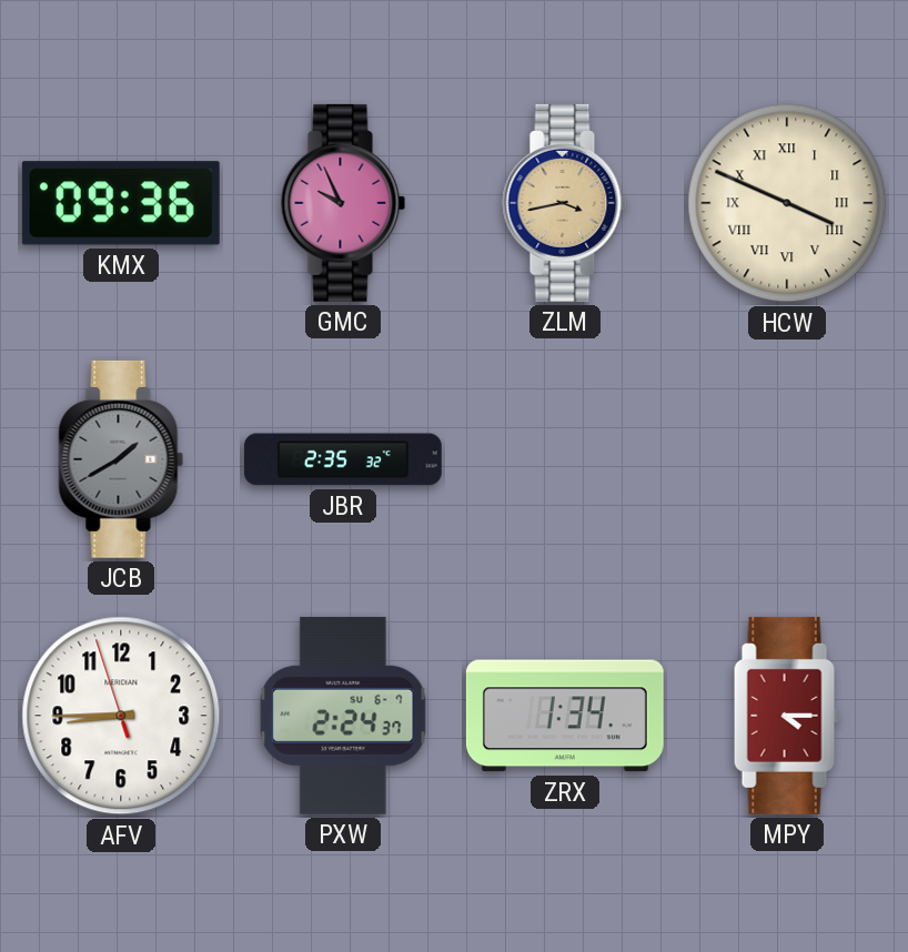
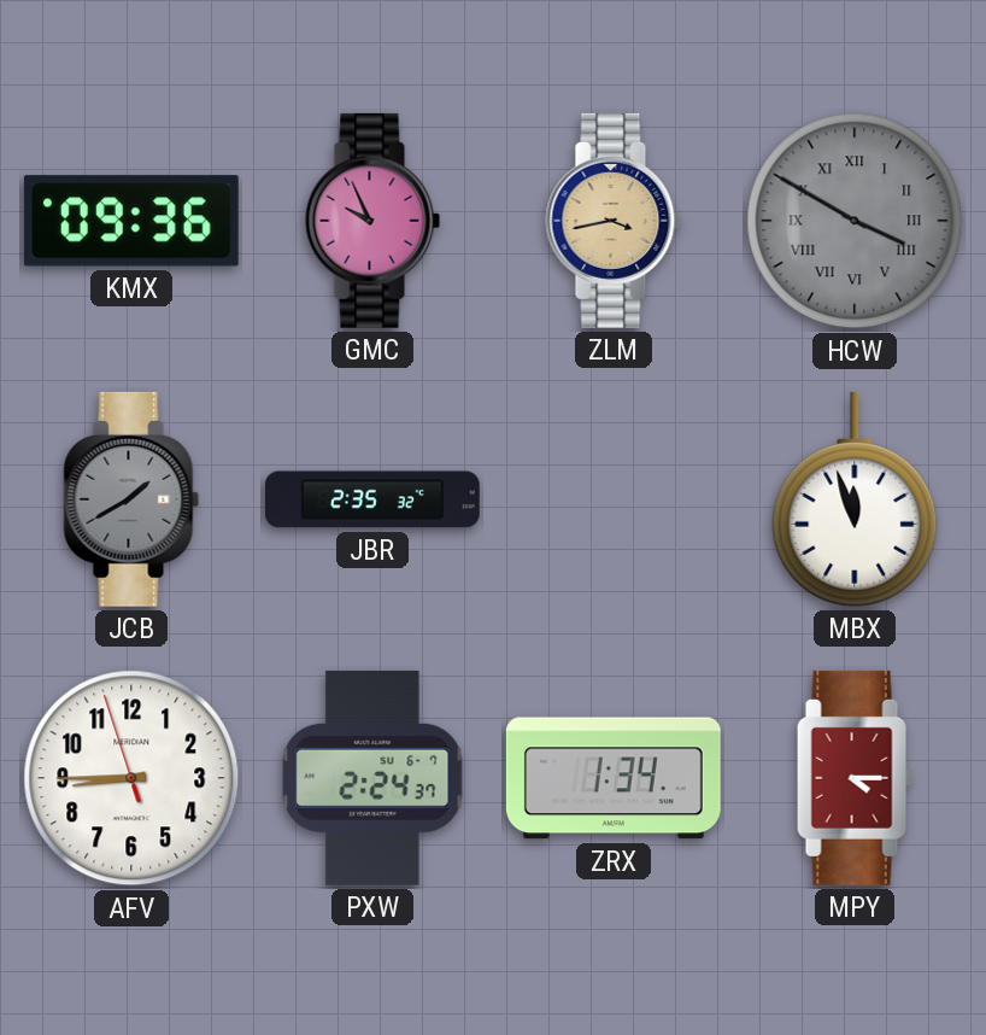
HCW: 3:49 -> 3:50 (855, 221)
HCW dial: cream -> grey (855, 221)
MBX: none -> 11:57 (855, 499)
